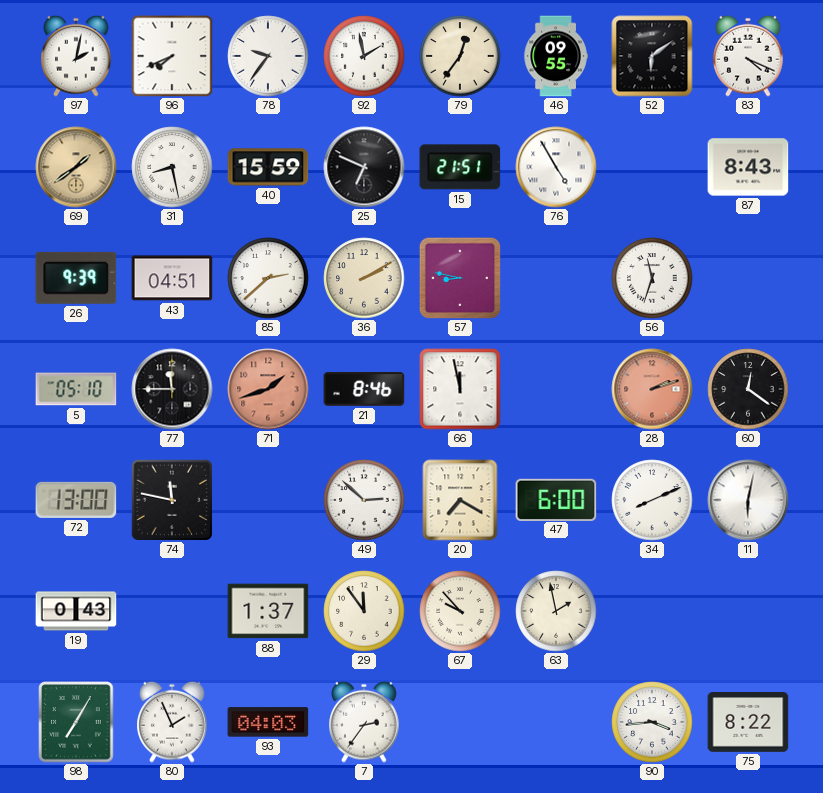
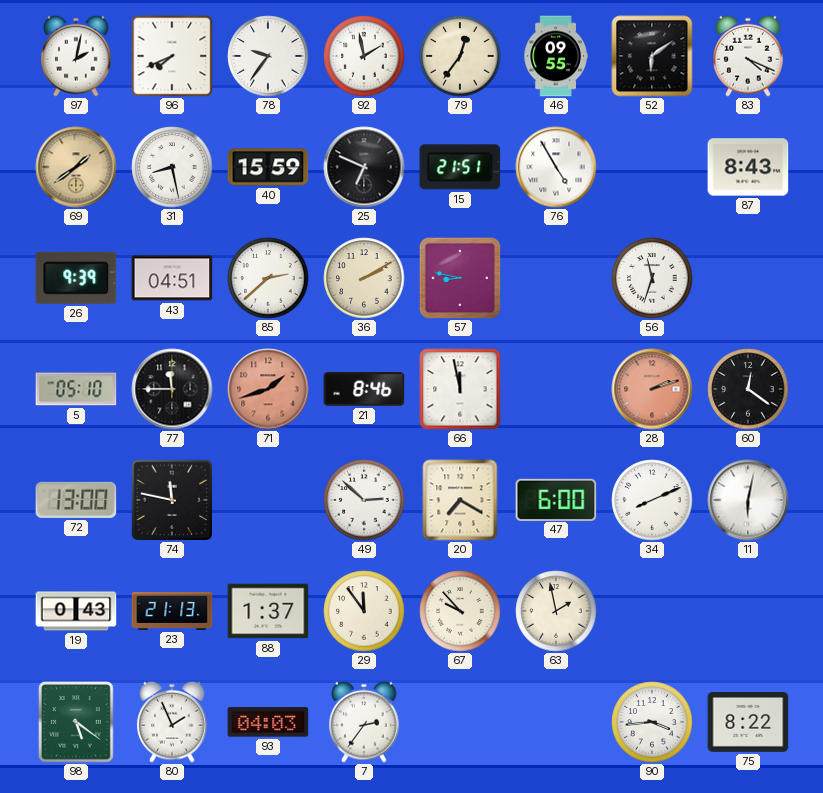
23: none -> 21:13 (172, 611)
98: 7:05 -> 5:21 (76, 722)
